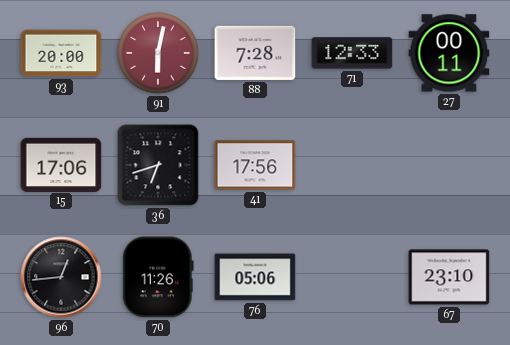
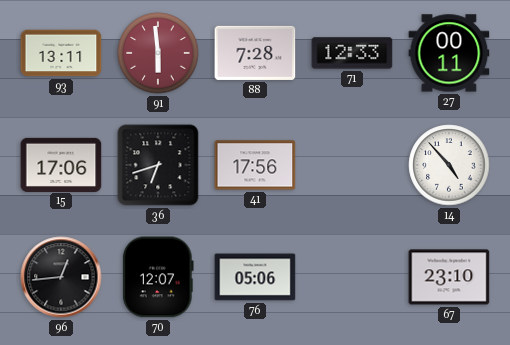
93: 20:00 -> 13:11 (61, 53)
91: 6:02 -> 5:59 (158, 53)
14: none -> 4:53 (449, 165)
70: 11:26 -> 12:07 (158, 277)
